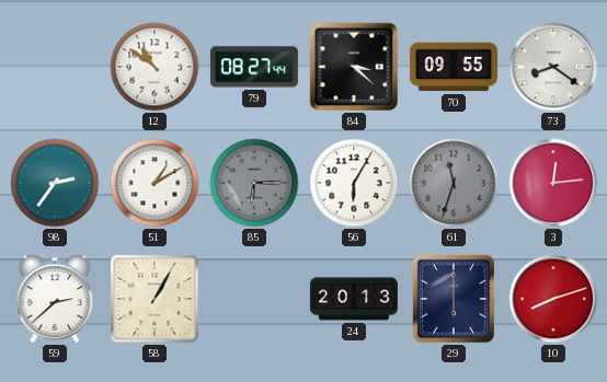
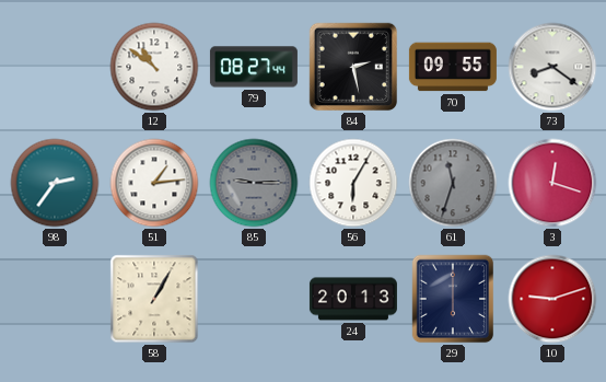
84: 3:22 -> 2:28 (353, 67)
51: 1:10 -> 1:14 (154, 183)
85: 6:15 -> 9:15 (254, 183)
3: 12:14 -> 12:18 (552, 183)
59: 2:38 -> none (55, 299)
10: 8:12 -> 9:12 (552, 299)
